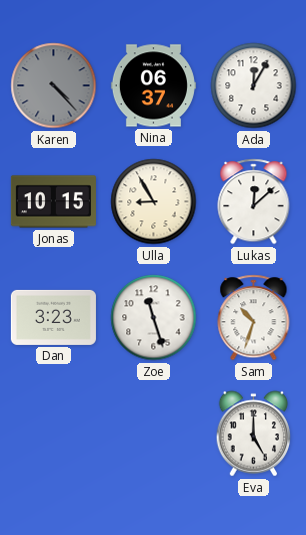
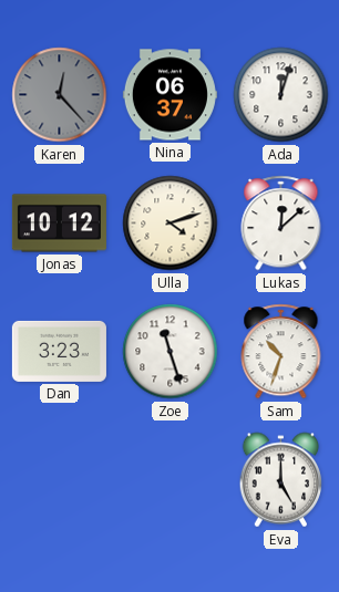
Karen: 4:23 -> 12:23 (60, 95)
Ada: 12:05 -> 12:03 (281, 95)
Jonas: 10:15 -> 10:12 (59, 224)
Ulla: 8:55 -> 4:12 (171, 224)
